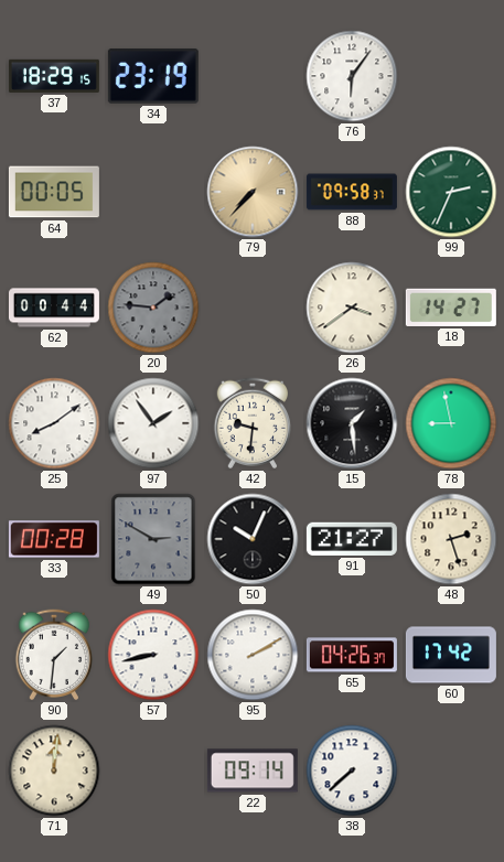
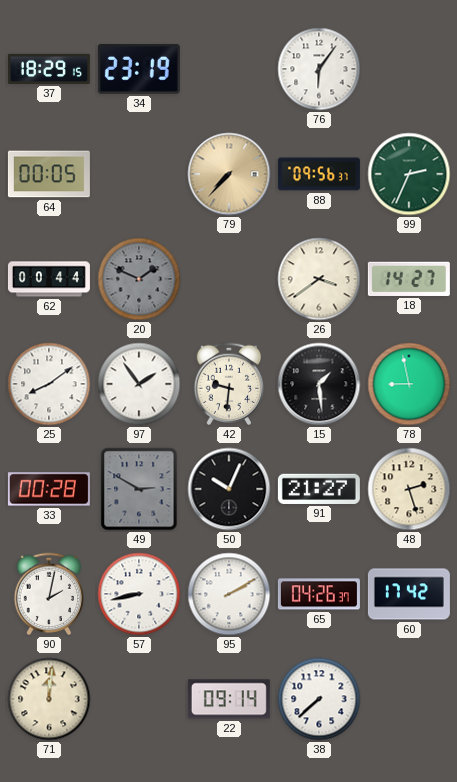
88: 09:58 -> 09:56 (319, 174)
20: 1:46 -> 1:49 (139, 279)
90: 1:31 -> 2:02 (49, 594)
